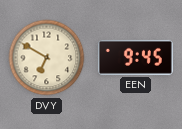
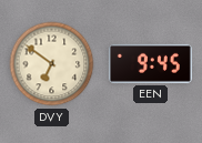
DVY: 6:50 -> 6:51 (52, 64)
